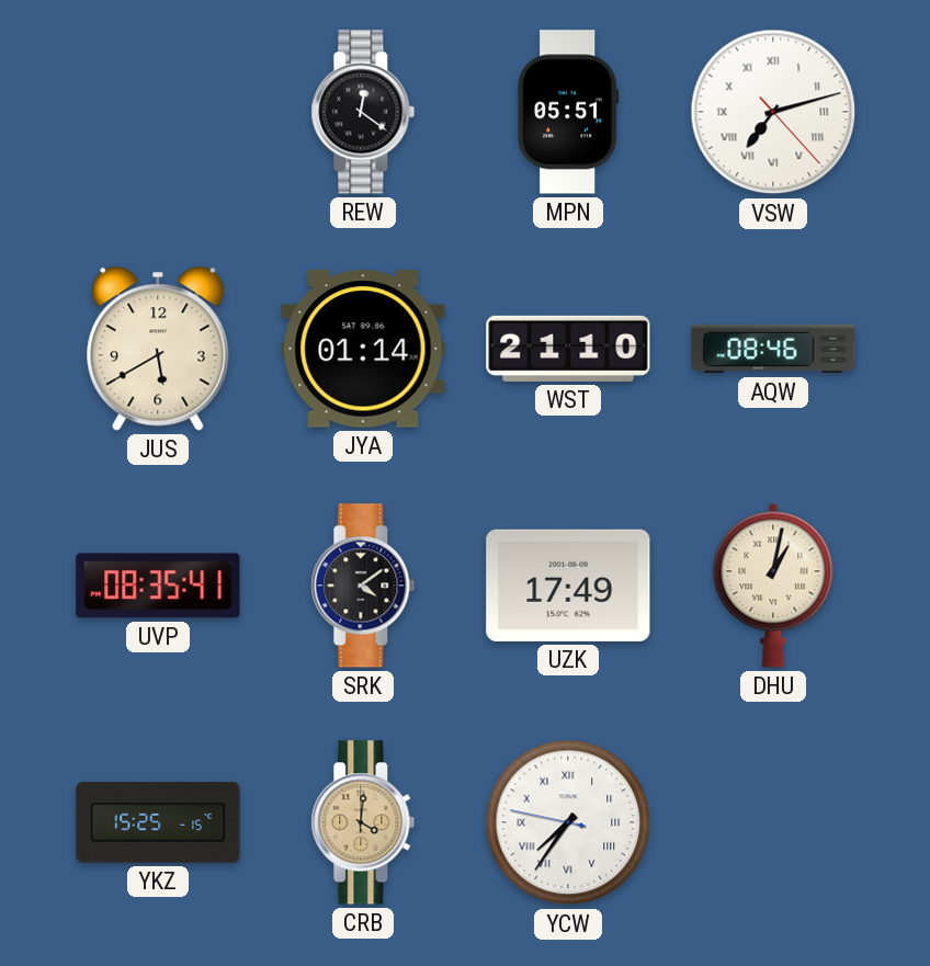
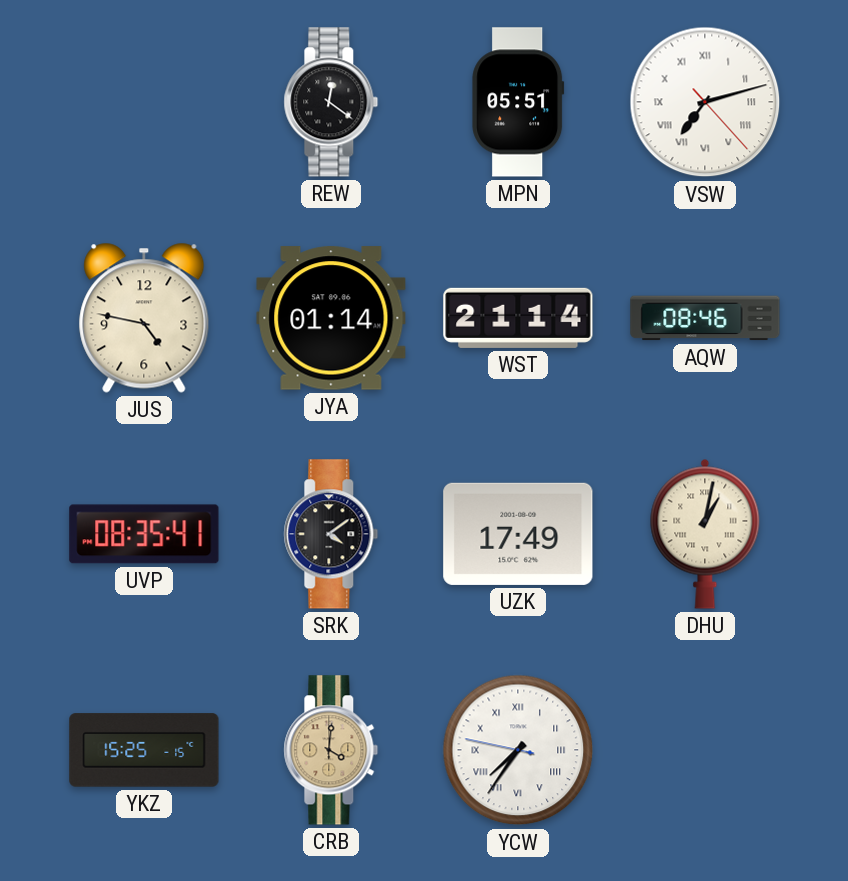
JUS: 5:40 -> 4:47 (144, 318)
WST: 21:10 -> 21:14 (518, 318)
